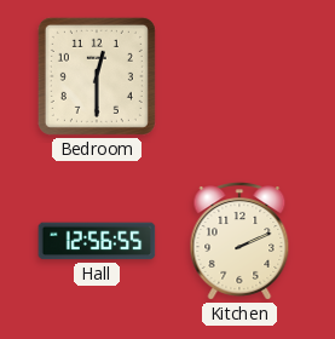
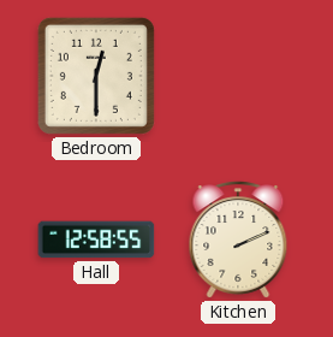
Hall: 12:56 -> 12:58 (96, 240)
